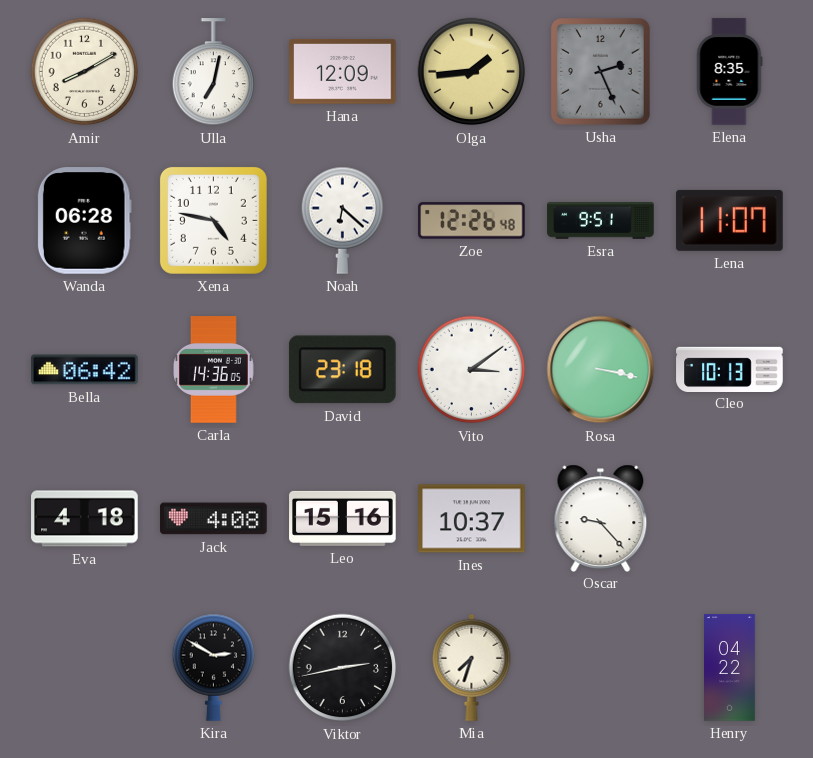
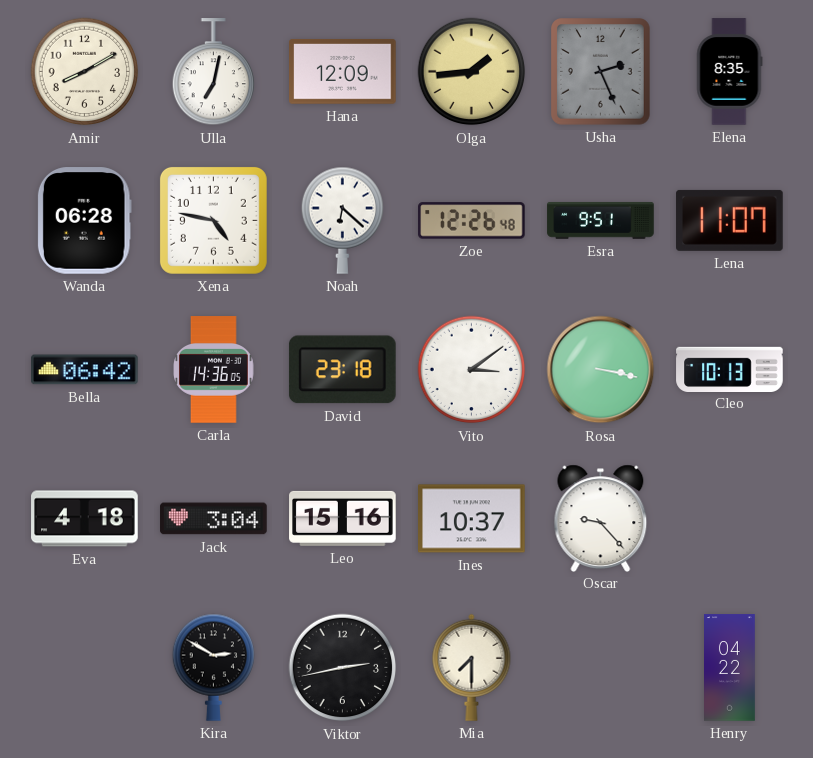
Jack: 4:08 -> 3:04 (214, 519)
Mia: 7:33 -> 7:30 (472, 667)
